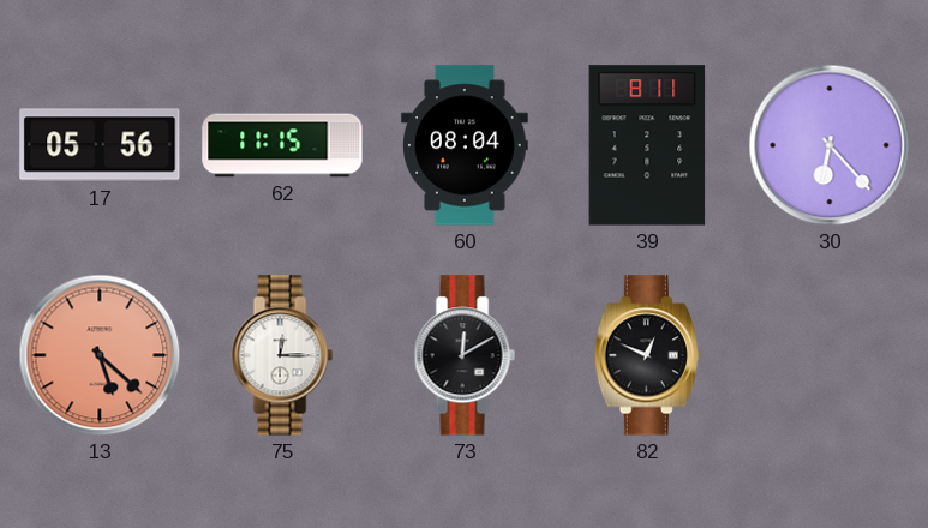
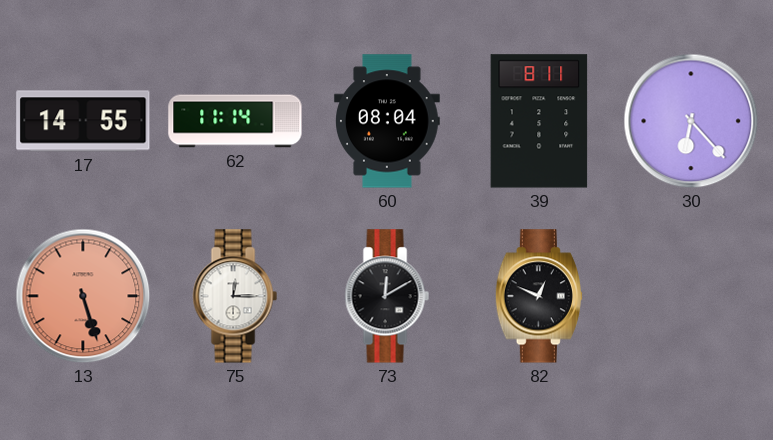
17: 05:56 -> 14:55 (83, 121)
62: 11:15 -> 11:14 (235, 121)
13: 5:22 -> 5:27 (83, 296)
